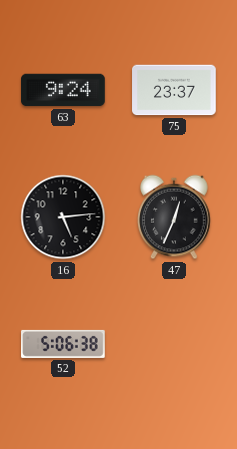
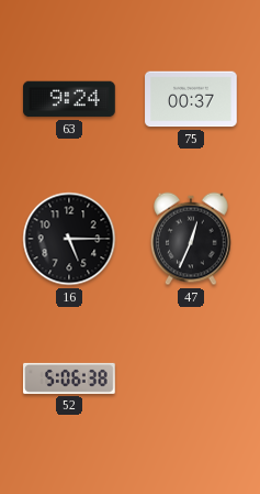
75: 23:37 -> 00:37 (191, 99)
16: 5:14 -> 5:15 (69, 239)
